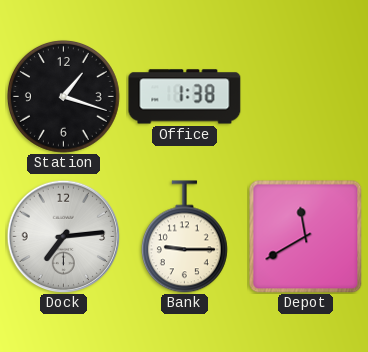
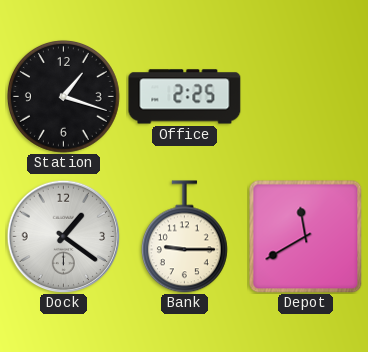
Office: 1:38 -> 2:25 (185, 97)
Dock: 7:14 -> 1:21 (63, 236)
